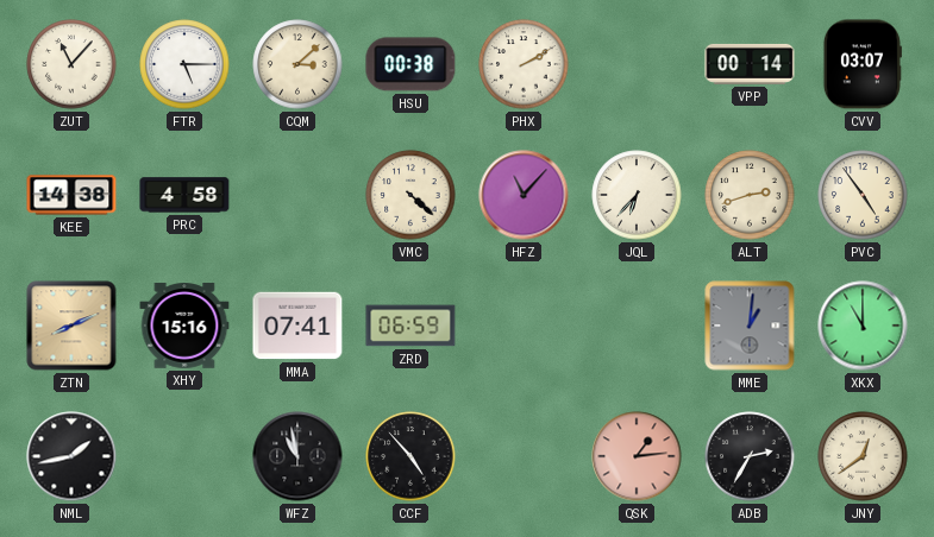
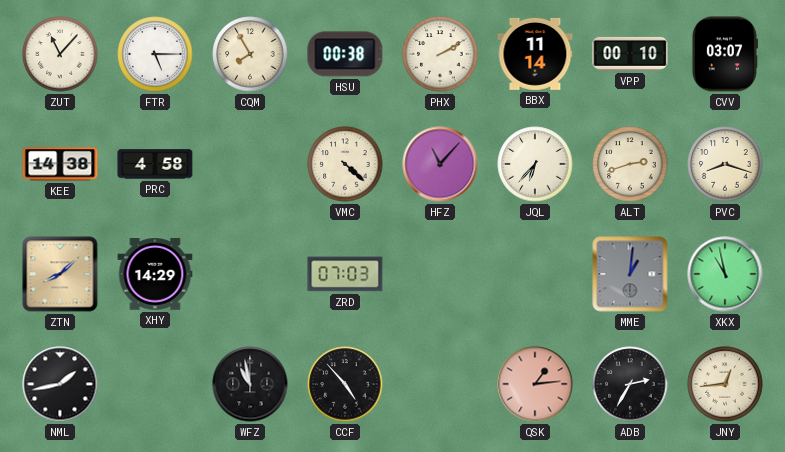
CQM: 3:08 -> 7:55 (250, 54)
BBX: none -> 11:14 (535, 54)
VPP: 00:14 -> 00:10 (630, 54)
PVC: 4:54 -> 8:18 (725, 164)
ZTN: 8:11 -> 8:08 (60, 274)
XHY: 15:16 -> 14:29 (155, 274)
MMA: 07:41 -> none (297, 326)
ZRD: 06:59 -> 07:03 (345, 274)
XKX: 11:00 -> 10:58 (725, 274)
JNY: 12:39 -> 12:44 (725, 384)
